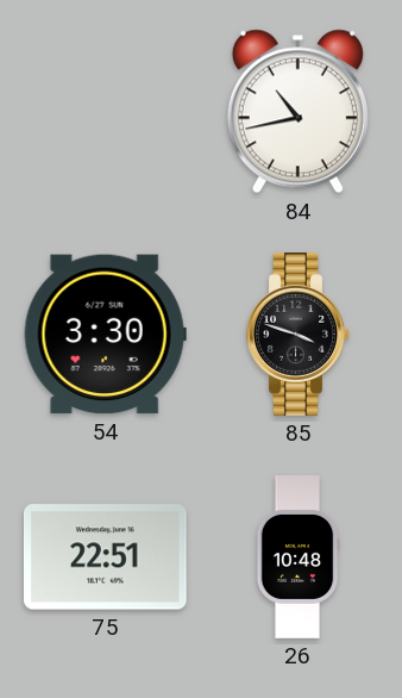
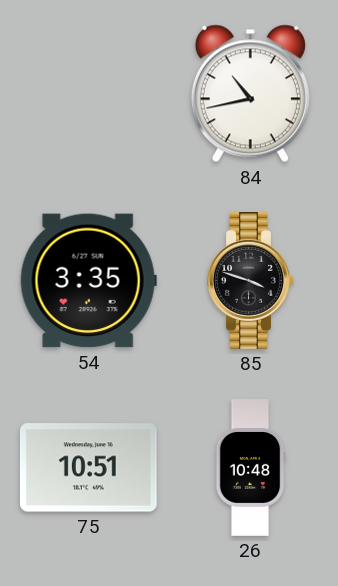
54: 3:30 -> 3:35 (88, 281)
75: 22:51 -> 10:51 (88, 468)
